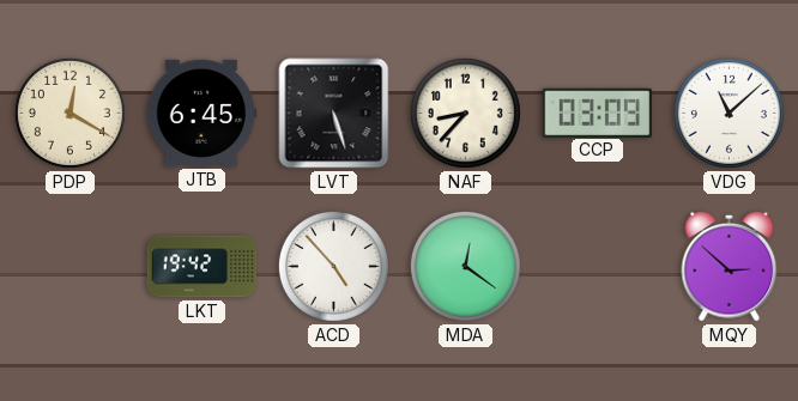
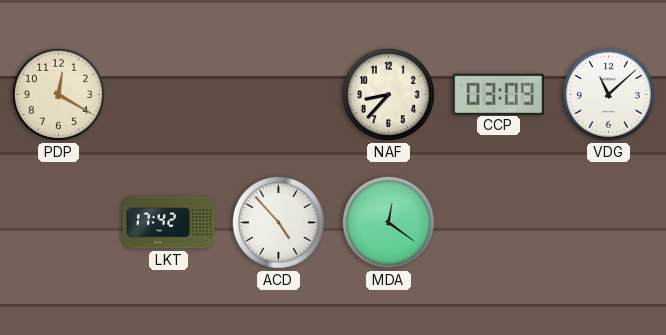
JTB: 6:45 -> none (202, 113)
LVT: 5:27 -> none (334, 114)
LKT: 19:42 -> 17:42 (169, 223)
MQY: 2:52 -> none (730, 266)
